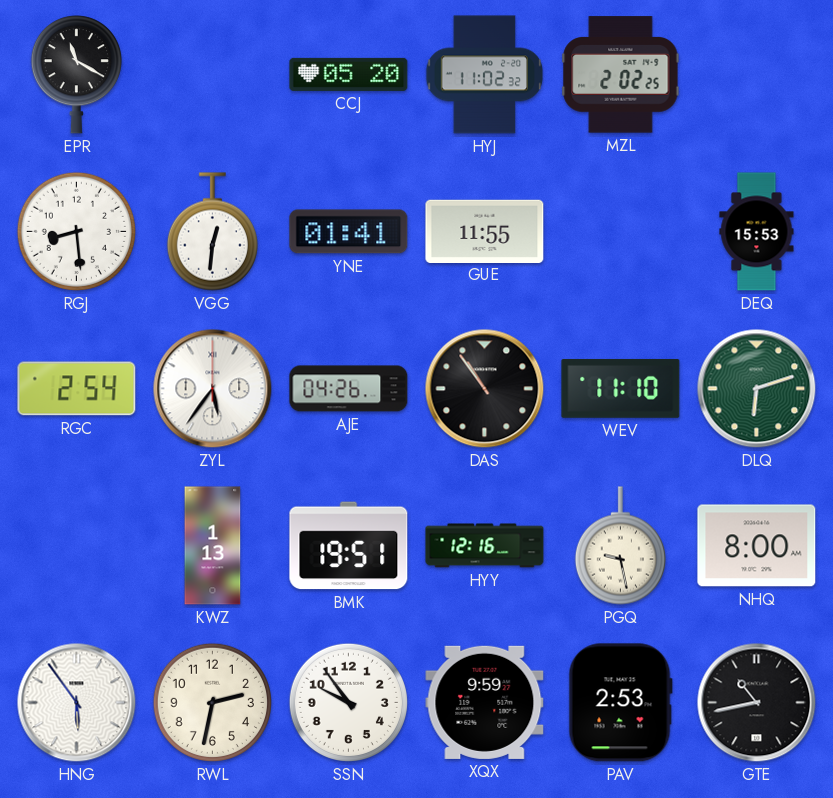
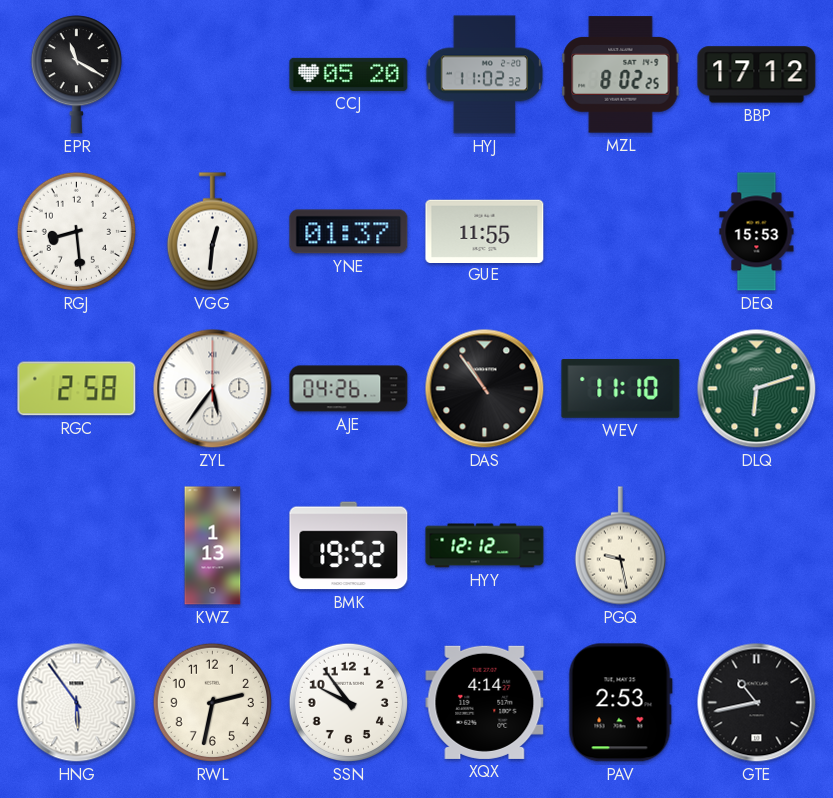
MZL: 2:02 -> 8:02 (621, 75)
BBP: none -> 17:12 (757, 75)
YNE: 01:41 -> 01:37 (349, 232)
RGC: 2:54 -> 2:58 (77, 389)
BMK: 19:51 -> 19:52 (349, 546)
HYY: 12:16 -> 12:12 (485, 546)
NHQ: 8:00 -> none (757, 546)
XQX: 9:59 -> 4:14 (485, 702)
